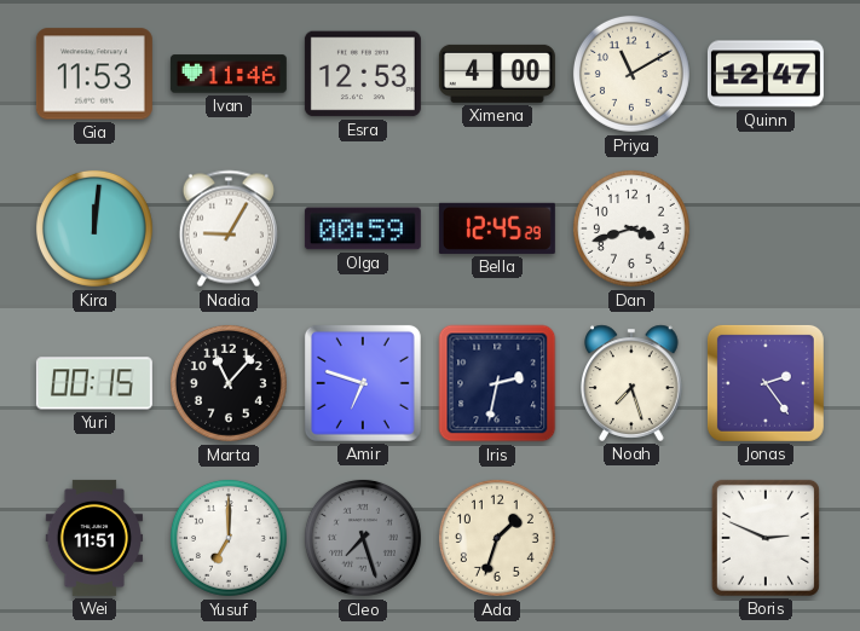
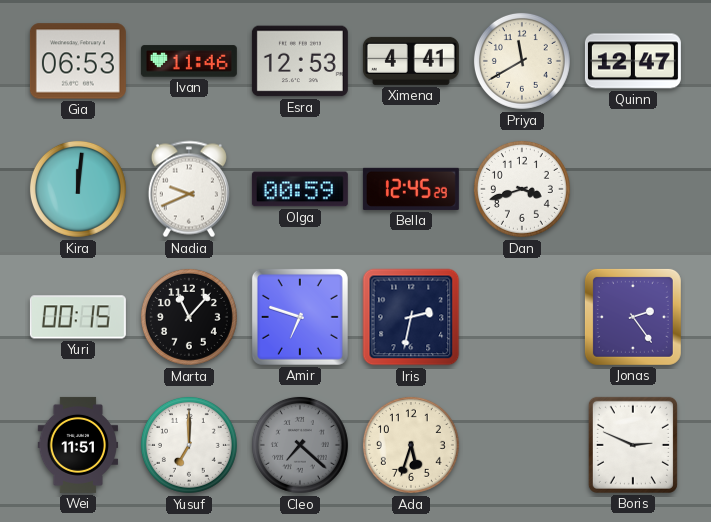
Gia: 11:53 -> 06:53 (78, 61)
Ximena: 4:00 -> 4:41 (411, 61)
Priya: 11:10 -> 11:40 (522, 61)
Nadia: 9:05 -> 9:41 (189, 189)
Noah: 7:27 -> none (633, 383)
Cleo: 7:27 -> 7:22 (300, 445)
Ada: 1:33 -> 5:33 (411, 445)
